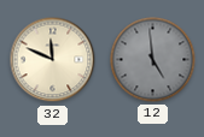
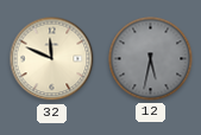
12: 4:59 -> 5:32 (151, 59)
